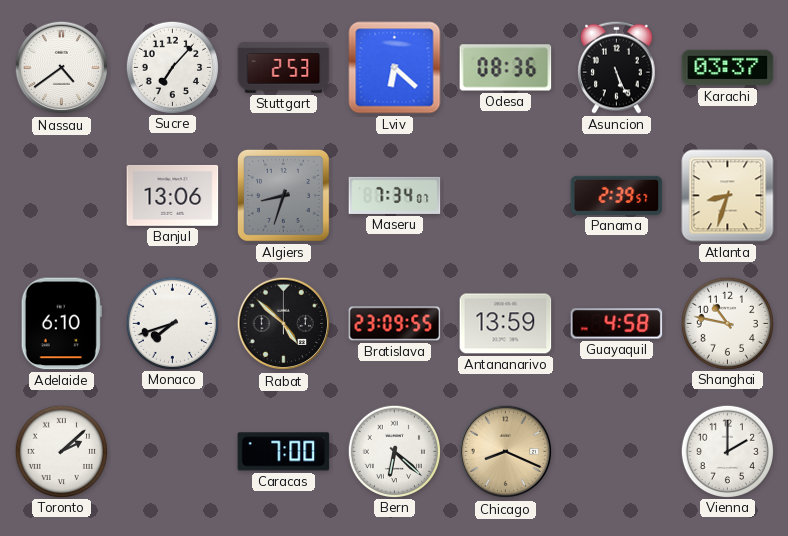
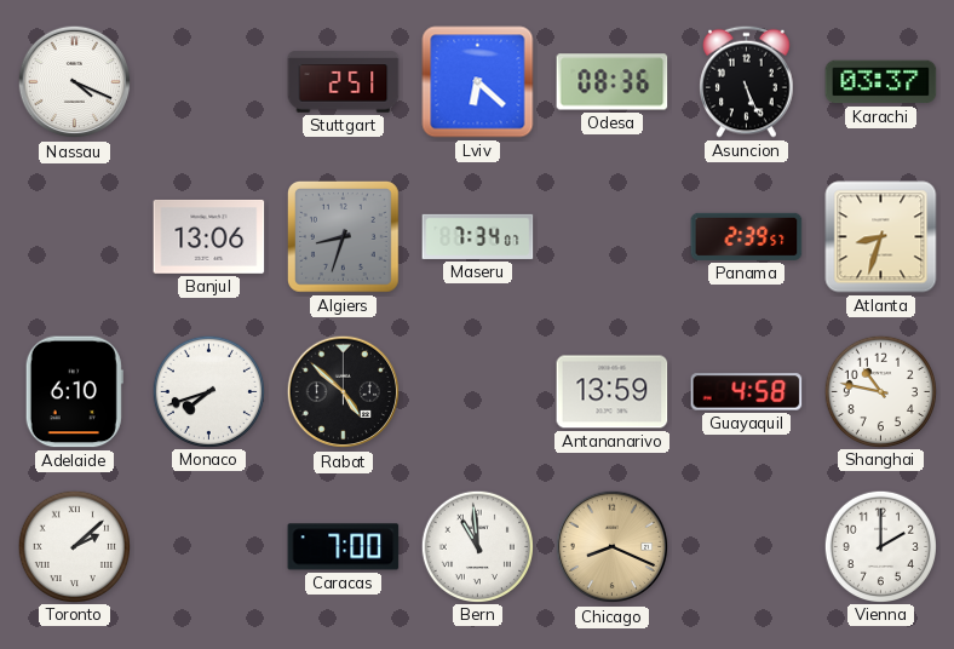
Nassau: 4:39 -> 4:19 (75, 82)
Sucre: 7:07 -> none (172, 67)
Stuttgart: 2:53 -> 2:51 (344, 82)
Bratislava: 23:09 -> none (395, 324)
Bern: 6:22 -> 10:59 (477, 546)
